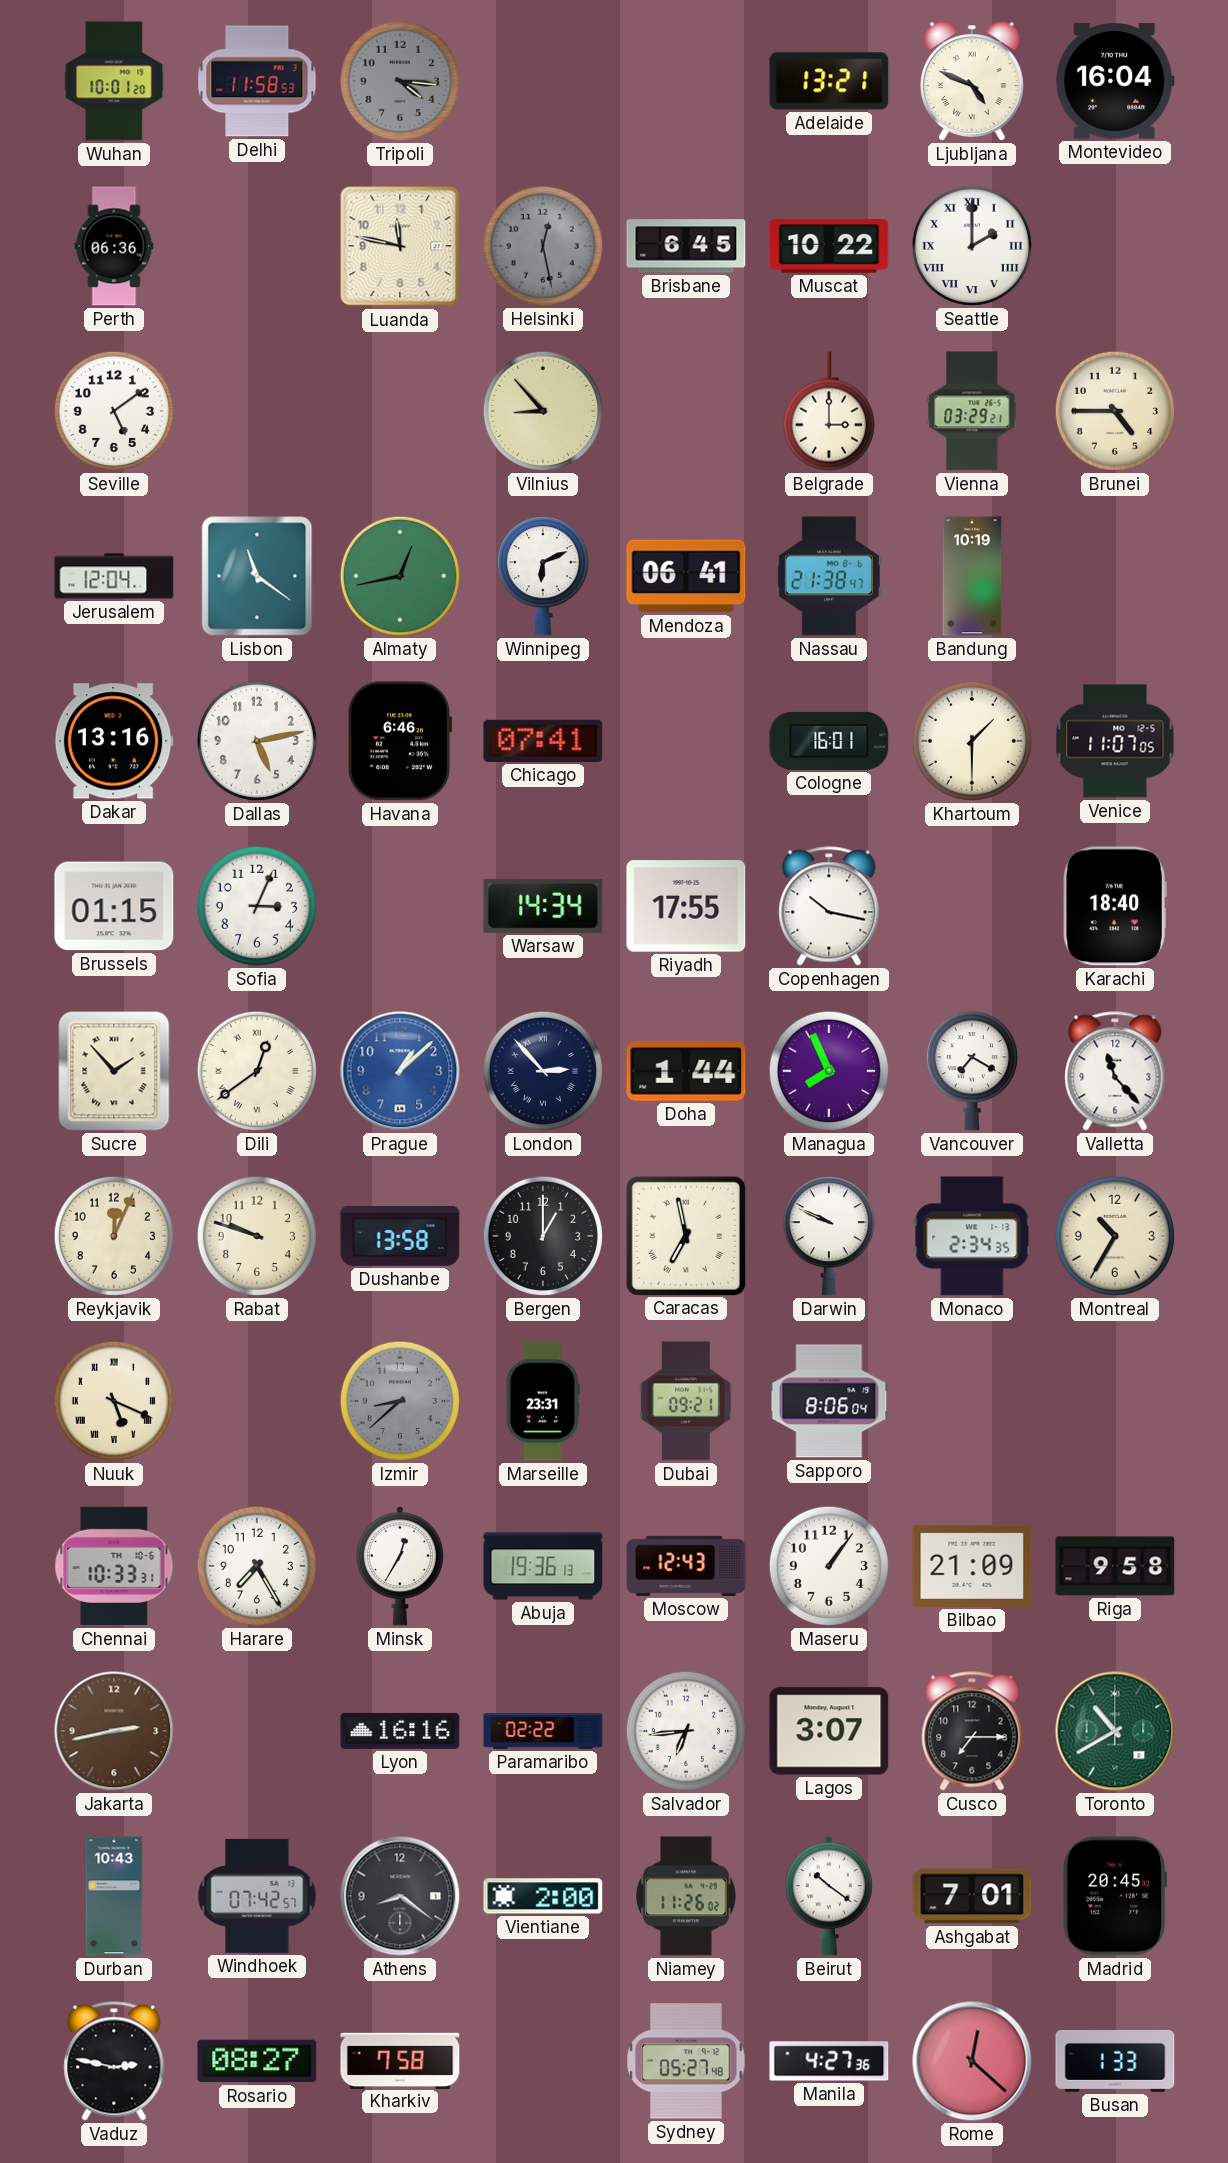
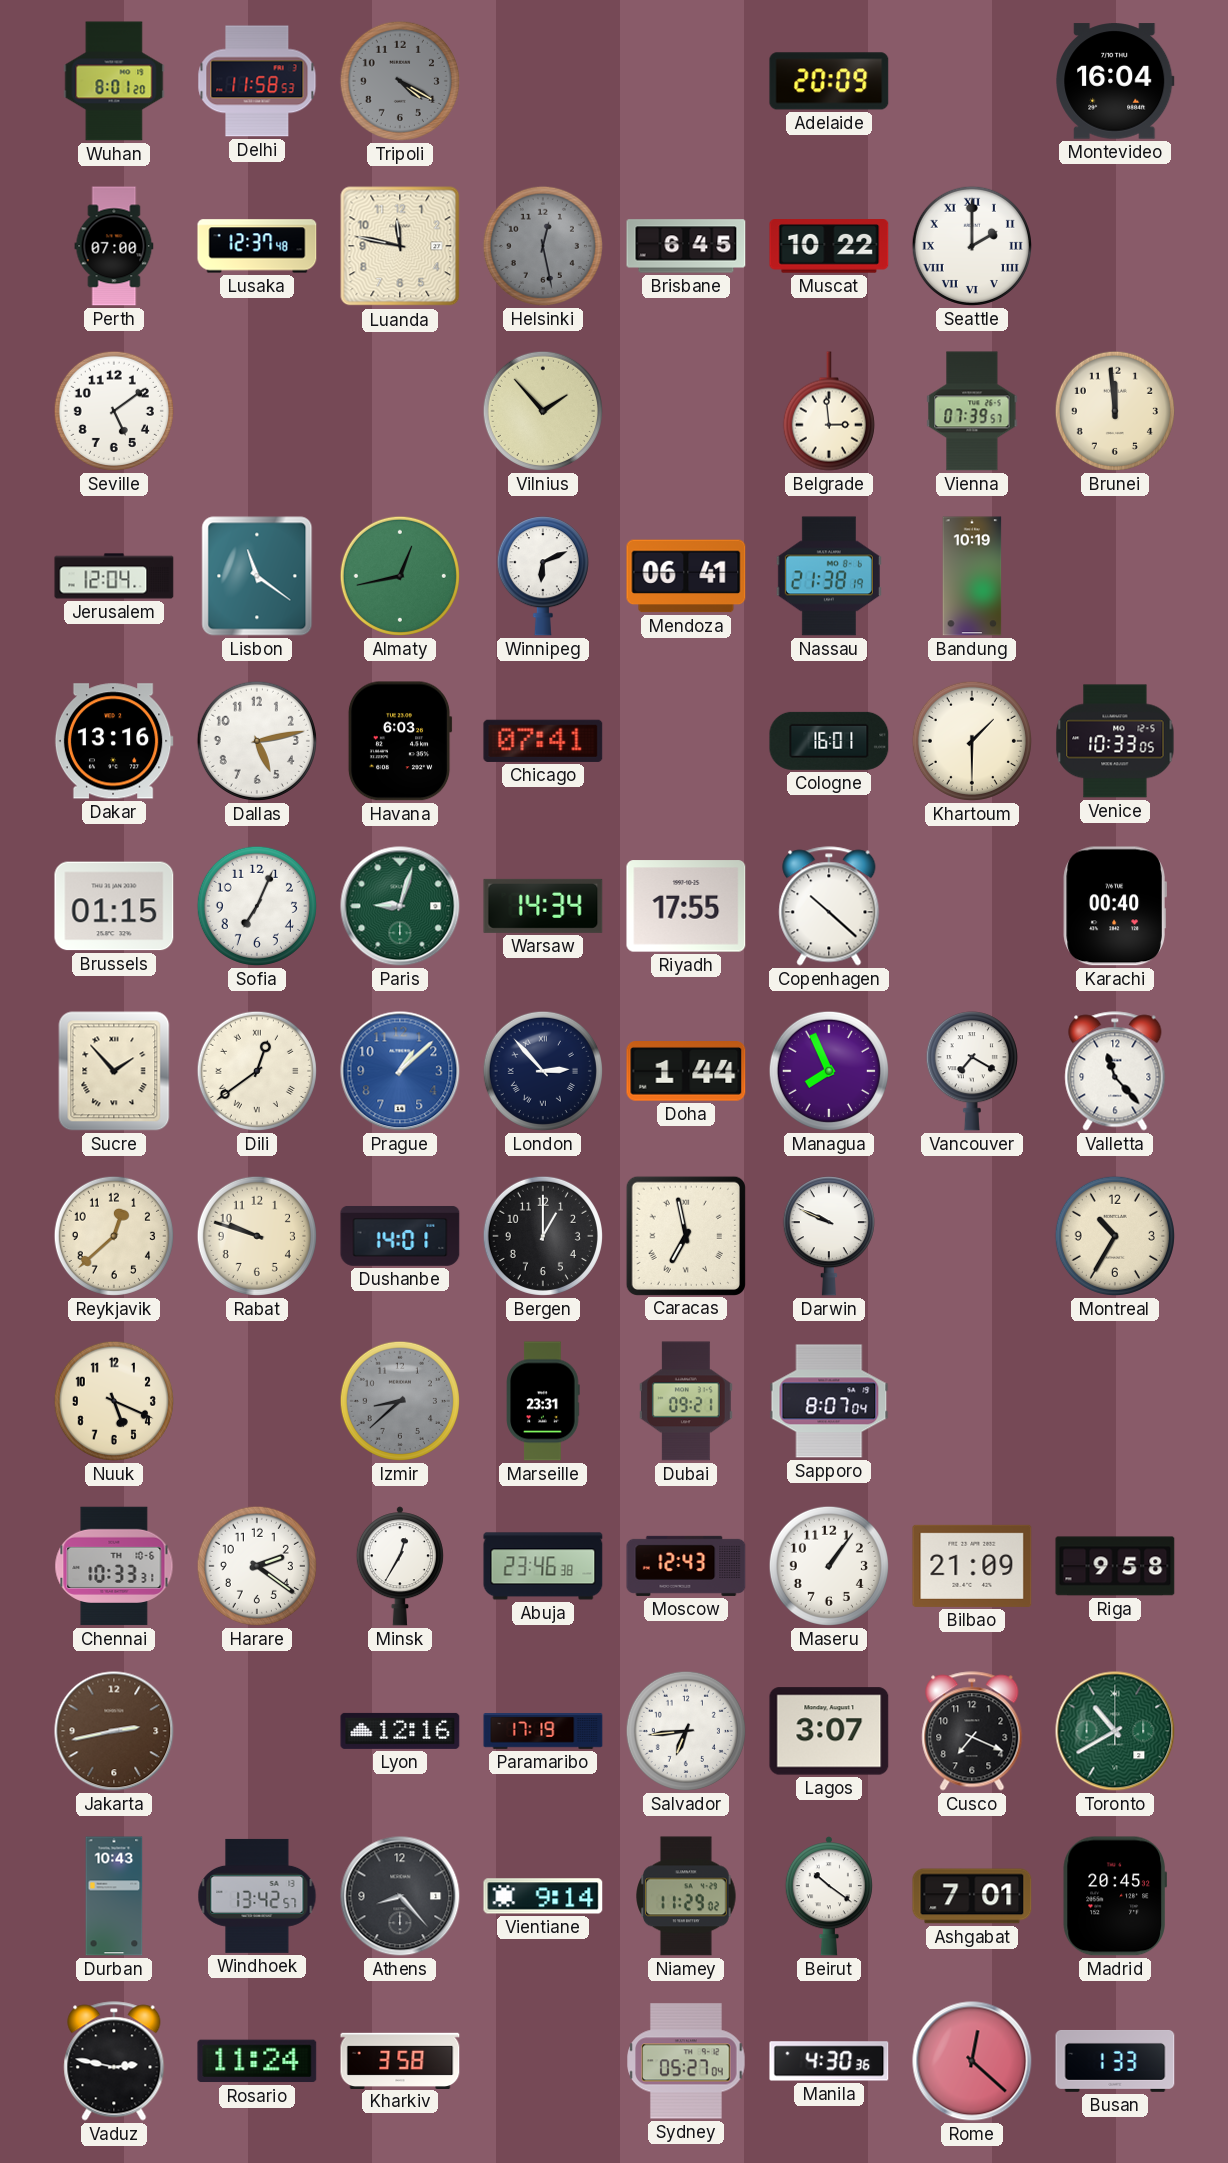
Wuhan: 10:01 -> 8:01 (114, 81)
Tripoli: 4:16 -> 4:20 (400, 81)
Adelaide: 13:21 -> 20:09 (829, 81)
Ljubljana: 4:49 -> none (973, 81)
Perth: 06:36 -> 07:00 (114, 246)
Lusaka: none -> 12:37 (257, 246)
Vilnius: 8:53 -> 1:53 (543, 411)
Belgrade: 3:00 -> 2:59 (829, 411)
Vienna: 03:29 -> 07:39 (972, 411)
Brunei: 4:45 -> 11:59 (1115, 411)
Nassau: 21:38:47 -> 21:38:19 (829, 576)
Havana: 6:46 -> 6:03 (400, 741)
Venice: 11:07 -> 10:33 (1115, 741)
Sofia: 3:04 -> 7:04 (257, 906)
Paris: none -> 9:03 (400, 906)
Copenhagen: 10:17 -> 10:22 (829, 906)
Karachi: 18:40 -> 00:40 (1115, 906)
Reykjavik: 12:04 -> 12:38 (114, 1236)
Dushanbe: 13:58 -> 14:01 (400, 1236)
Monaco: 2:34 -> none (972, 1236)
Nuuk numerals: Roman -> Arabic (114, 1401)
Sapporo: 8:06 -> 8:07 (829, 1401)
Harare: 7:25 -> 2:21 (257, 1566)
Abuja: 19:36 -> 23:46 (543, 1566)
Lyon: 16:16 -> 12:16 (400, 1731)
Paramaribo: 02:22 -> 17:19 (543, 1731)
Cusco: 7:15 -> 7:19 (972, 1731)
Windhoek: 07:42 -> 13:42 (257, 1896)
Athens: 8:21 -> 8:23 (400, 1896)
Vientiane: 2:00 -> 9:14 (543, 1896)
Niamey: 11:26 -> 11:29 (686, 1896)
Rosario: 08:27 -> 11:24 (257, 2061)
Kharkiv: 7:58 -> 3:58 (400, 2060)
Sydney: 05:27:48 -> 05:27:04 (686, 2061)
Manila: 4:27 -> 4:30 (829, 2061)
